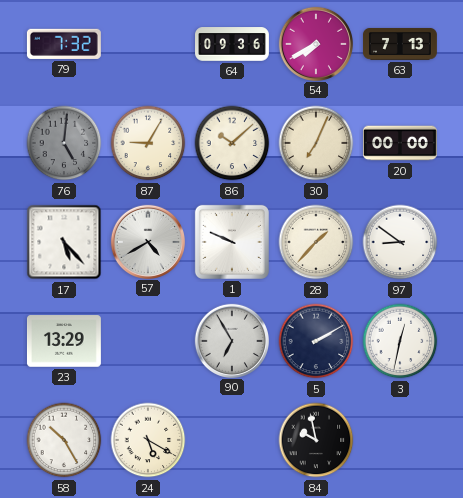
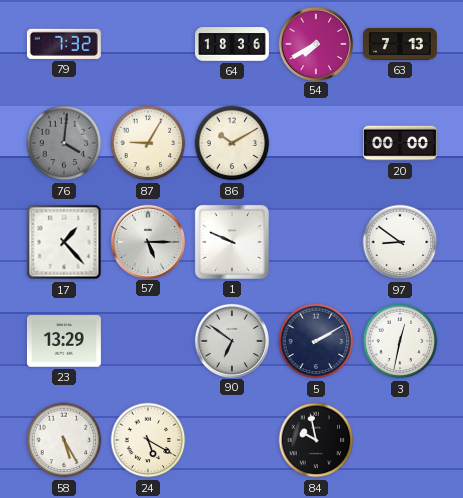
64: 09:36 -> 18:36 (233, 44)
76: 5:01 -> 4:01 (64, 143)
86: 10:08 -> 10:10 (232, 143)
30: 7:04 -> none (316, 143)
17: 5:23 -> 1:23 (64, 242)
57: 4:40 -> 5:15 (147, 241)
28: 1:37 -> none (316, 242)
90: 6:55 -> 6:51 (231, 340)
58: 10:25 -> 5:25 (64, 440)
